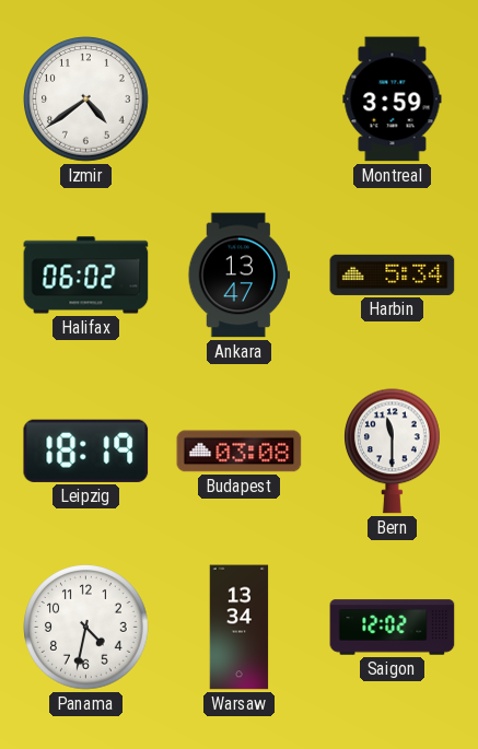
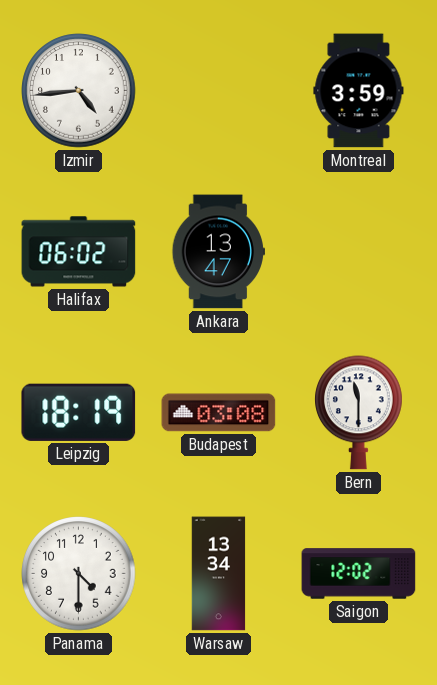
Izmir: 4:39 -> 4:44 (79, 91)
Harbin: 5:34 -> none (393, 274)
Panama: 4:32 -> 4:30 (79, 574)
